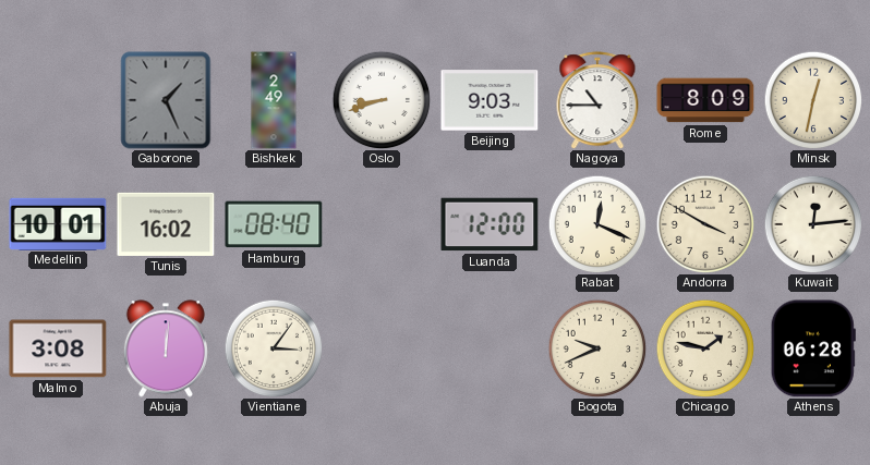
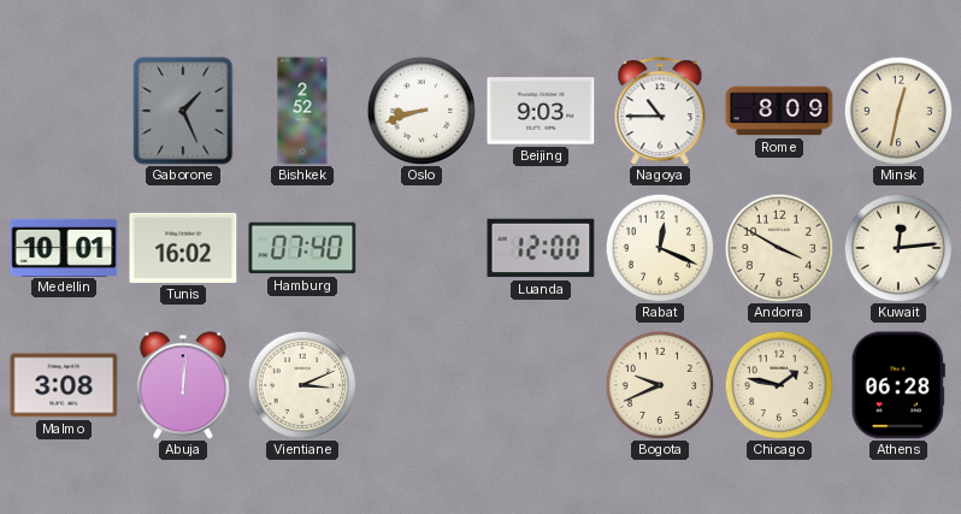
Bishkek: 2:49 -> 2:52 (302, 111)
Hamburg: 08:40 -> 07:40 (302, 248)
Vientiane: 3:06 -> 3:11 (302, 385)
